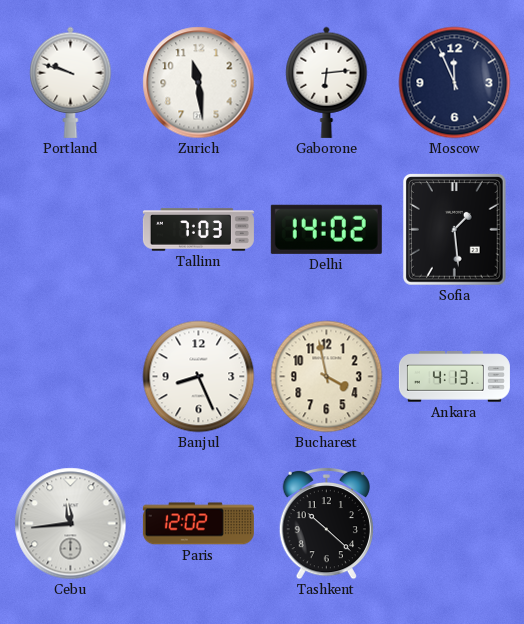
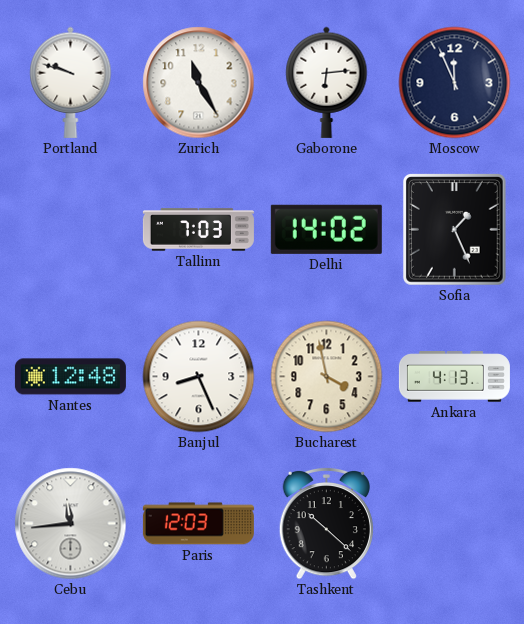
Zurich: 11:29 -> 11:25 (199, 83)
Sofia: 1:29 -> 1:26 (455, 230)
Nantes: none -> 12:48 (70, 377)
Paris: 12:02 -> 12:03 (198, 524)
